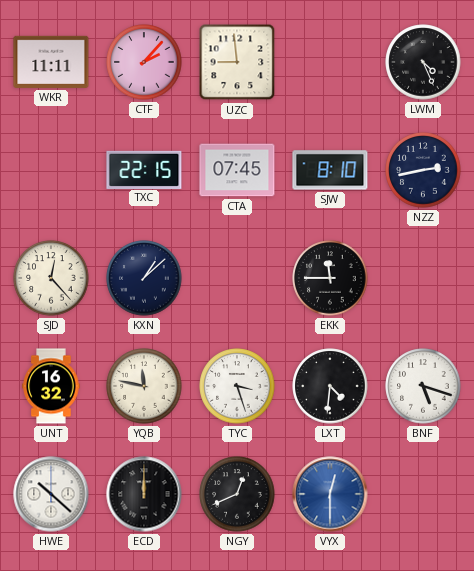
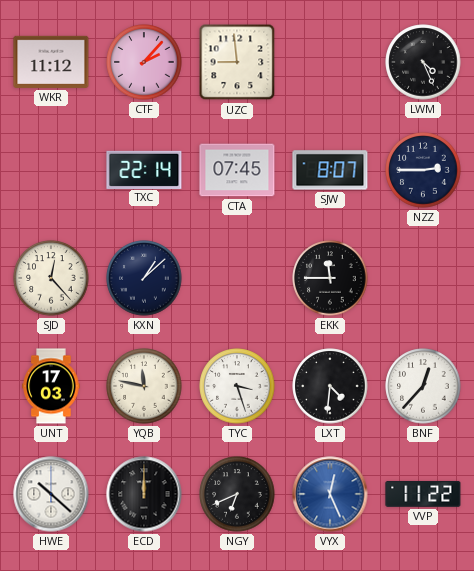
WKR: 11:11 -> 11:12 (51, 62)
TXC: 22:15 -> 22:14 (144, 169)
SJW: 8:10 -> 8:07 (330, 170)
NZZ: 2:43 -> 2:45 (423, 170)
UNT: 16:32 -> 17:03 (51, 386)
BNF: 5:18 -> 12:37 (423, 386)
NGY: 12:41 -> 6:41 (237, 494)
VYX: 12:30 -> 12:26 (330, 494)
VVP: none -> 11:22 (423, 494)
